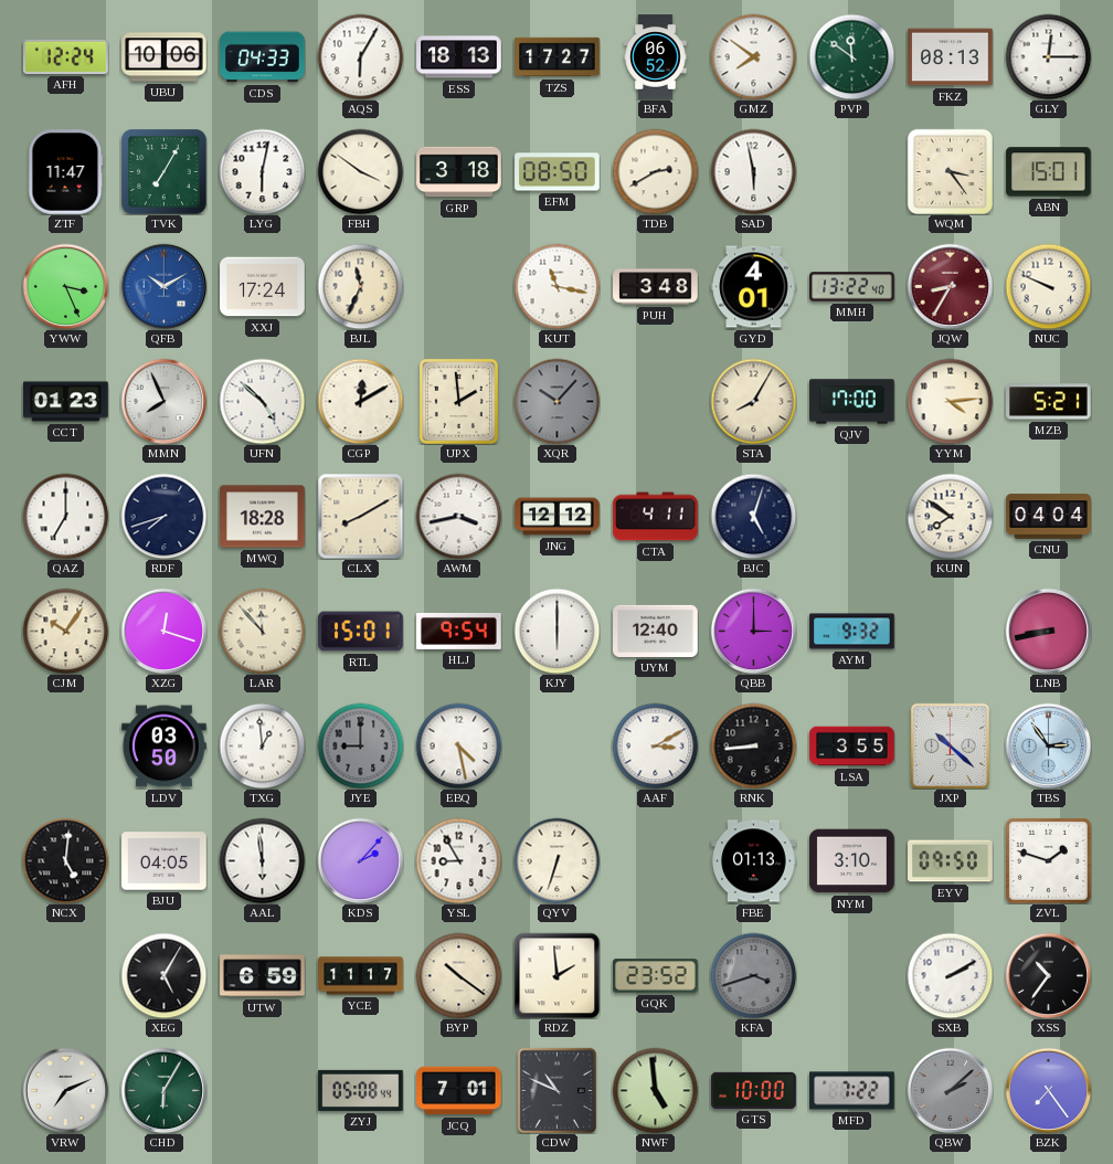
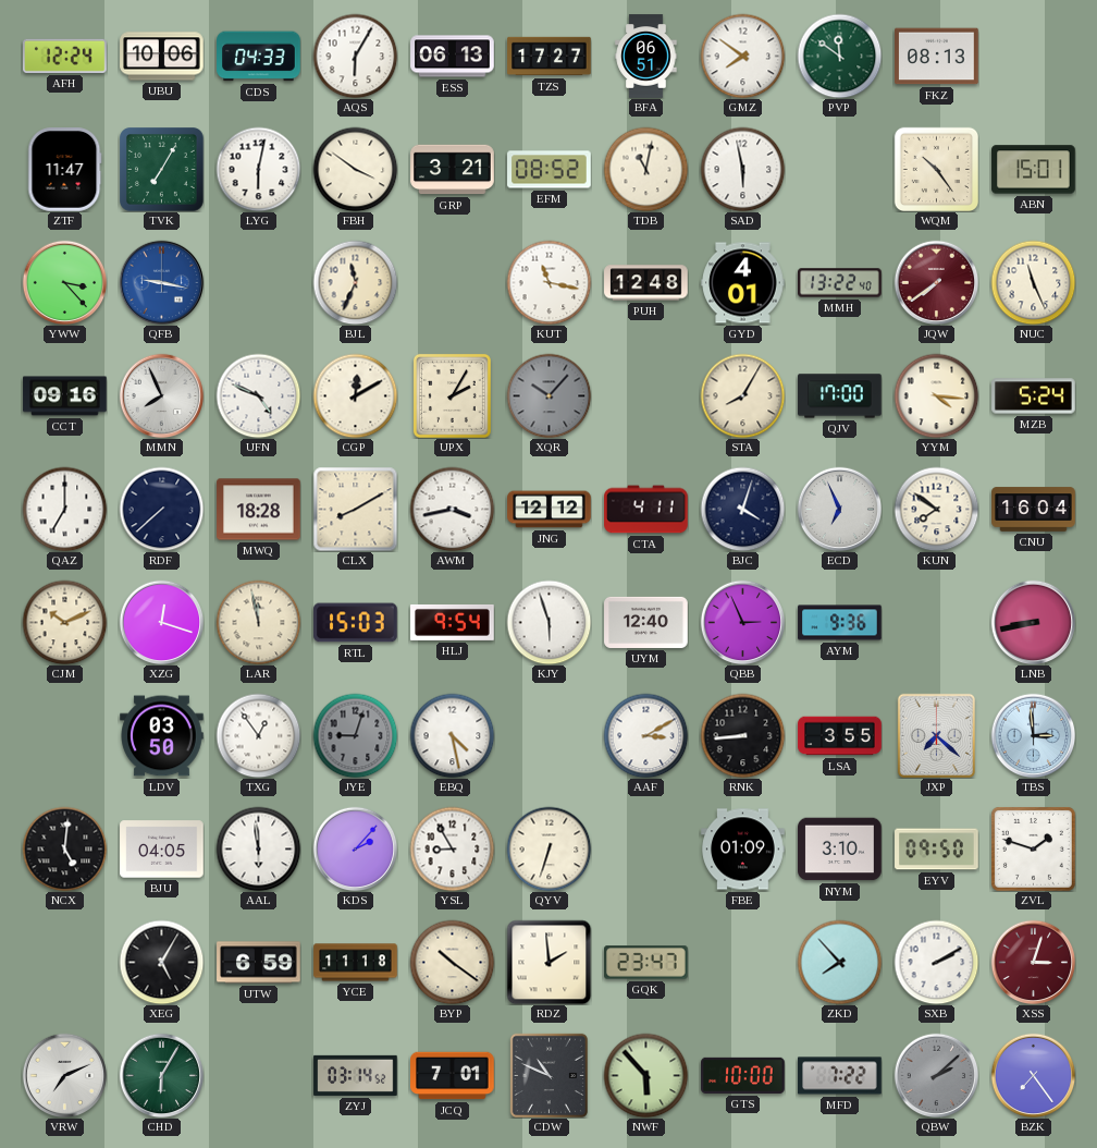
ESS: 18:13 -> 06:13 (453, 57)
BFA: 06:52 -> 06:51 (646, 57)
GLY: 12:15 -> none (1048, 56)
GRP: 3:18 -> 3:21 (453, 170)
EFM: 08:50 -> 08:52 (550, 170)
TDB: 2:40 -> 11:02 (645, 169)
WQM: 3:24 -> 10:24 (936, 169)
YWW: 3:26 -> 3:23 (64, 282)
QFB: 10:10 -> 9:17 (161, 282)
XXJ: 17:24 -> none (263, 287)
PUH: 3:48 -> 12:48 (646, 283)
JQW: 8:35 -> 7:39 (936, 282)
NUC: 9:49 -> 11:26 (1033, 282)
CCT: 01:23 -> 09:16 (65, 396)
UFN: 4:52 -> 4:49 (258, 395)
UPX: 1:59 -> 2:05 (452, 395)
YYM: 4:14 -> 4:16 (936, 395)
MZB: 5:21 -> 5:24 (1034, 396)
RDF: 7:42 -> 7:38 (161, 509)
BJC: 5:03 -> 4:03 (742, 509)
ECD: none -> 6:56 (839, 509)
CNU: 04:04 -> 16:04 (1034, 510)
CJM: 10:06 -> 10:11 (64, 622)
LAR: 11:53 -> 11:58 (258, 622)
RTL: 15:01 -> 15:03 (356, 623)
KJY: 6:00 -> 5:57 (548, 622)
QBB: 3:00 -> 2:56 (742, 622)
AYM: 9:32 -> 9:36 (840, 623)
TXG: 12:59 -> 12:54 (258, 735)
JYE: 9:00 -> 9:03 (355, 735)
JXP: 10:22 -> 7:22 (936, 735)
TBS: 2:54 -> 2:59 (1033, 735)
FBE: 01:13 -> 01:09 (743, 850)
YCE: 11:17 -> 11:18 (356, 963)
GQK: 23:52 -> 23:47 (646, 963)
KFA: 3:42 -> none (753, 975)
ZKD: none -> 7:53 (839, 962)
XSS: 10:36 -> 3:03 (1033, 962)
XSS dial: black -> burgundy (1033, 962)
ZYJ: 05:08 -> 03:14 (356, 1075)
NWF: 4:59 -> 5:53 (645, 1075)
